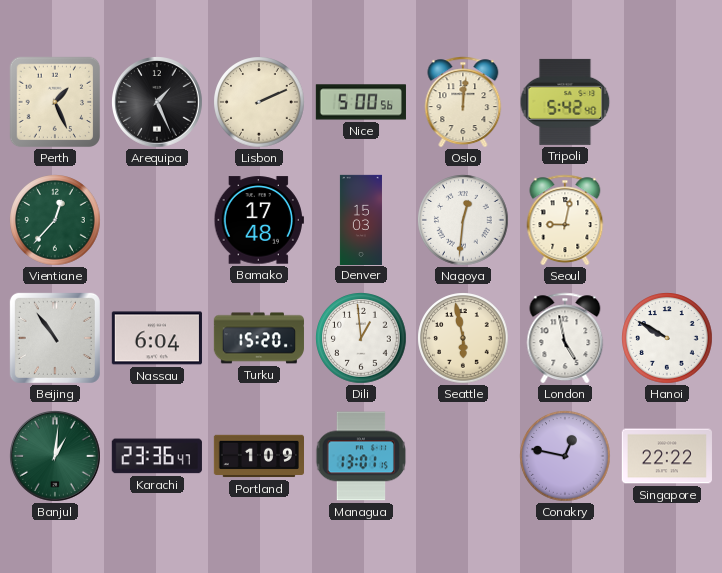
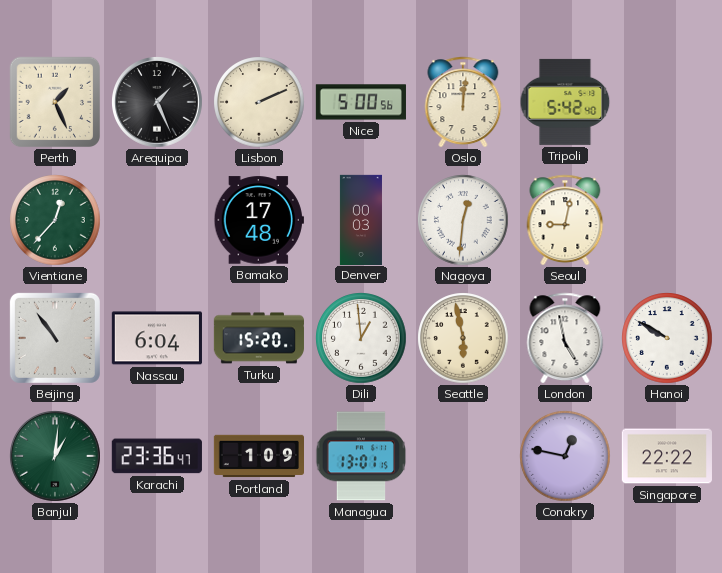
Denver: 15:03 -> 00:03 (361, 219)
